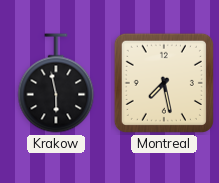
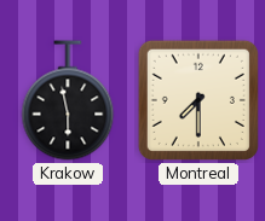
Montreal: 7:28 -> 7:30 (198, 100)
